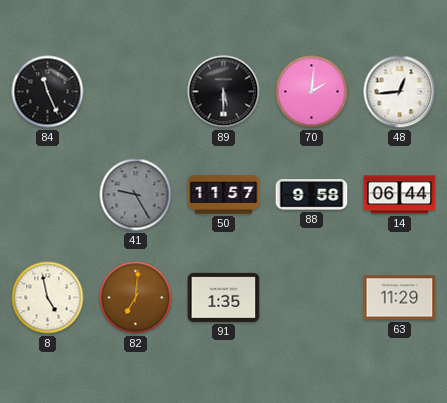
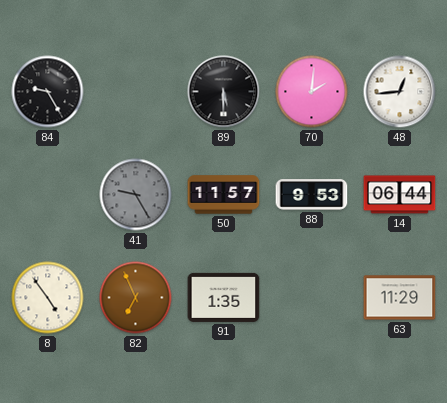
84: 11:26 -> 9:25 (48, 92)
88: 9:58 -> 9:53 (312, 195)
8: 4:58 -> 4:54 (48, 298)
82: 7:01 -> 6:56 (136, 298)
